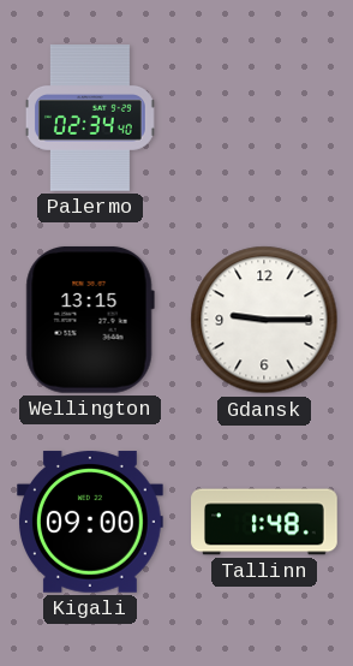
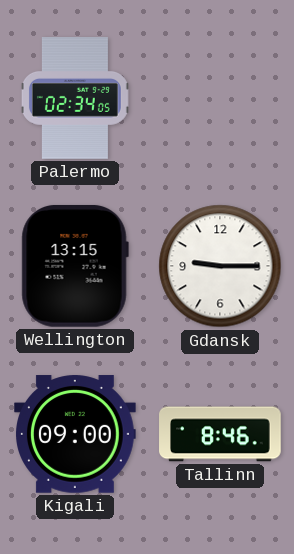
Palermo: 02:34:40 -> 02:34:05 (75, 98)
Tallinn: 1:48 -> 8:46 (220, 434)
